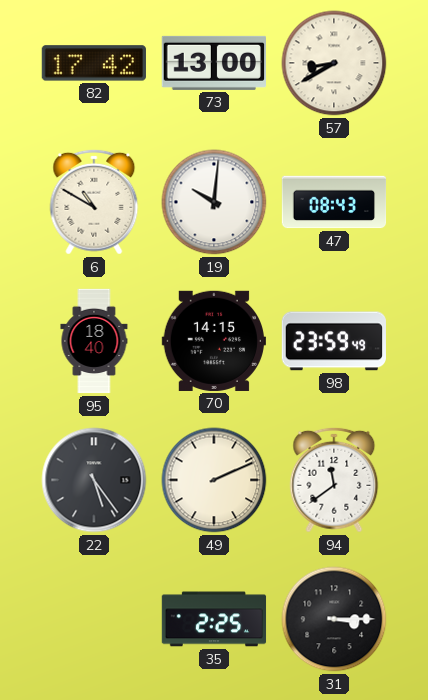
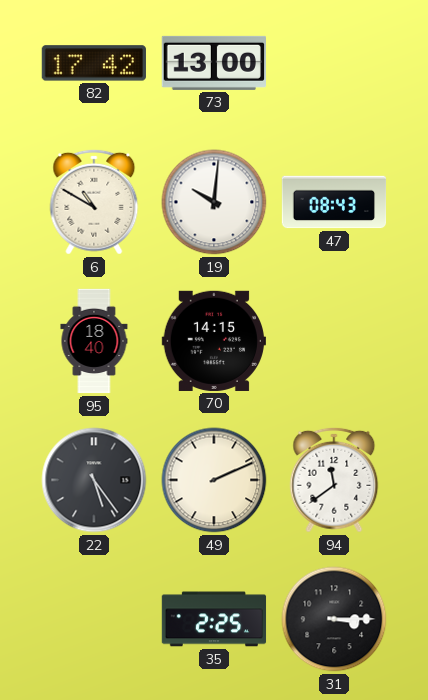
57: 8:40 -> none (334, 63)
98: 23:59 -> none (334, 341)
